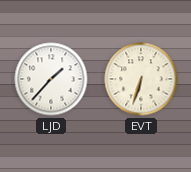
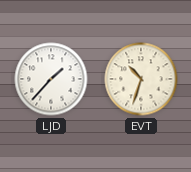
EVT: 6:33 -> 10:33 (141, 79)
